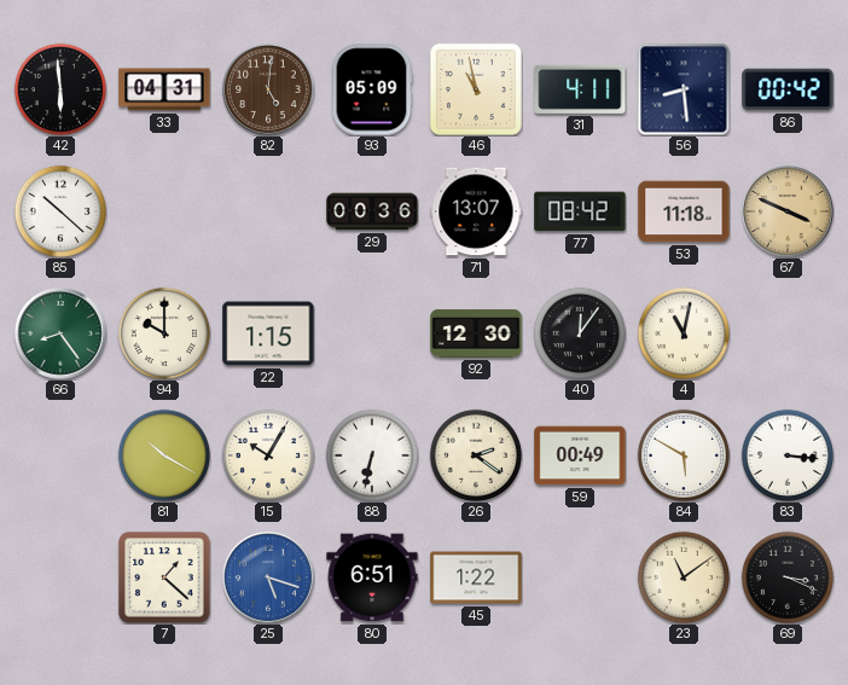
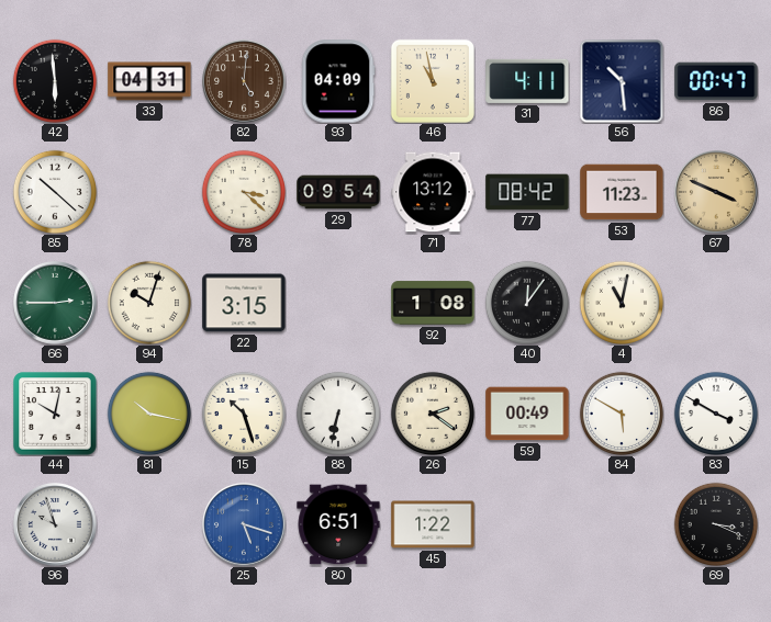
93: 05:09 -> 04:09 (338, 81)
56: 8:29 -> 10:29 (622, 81)
86: 00:42 -> 00:47 (716, 81)
78: none -> 3:22 (244, 191)
29: 00:36 -> 09:54 (338, 192)
71: 13:07 -> 13:12 (433, 192)
53: 11:18 -> 11:23 (622, 192)
66: 8:24 -> 2:45 (56, 304)
94: 10:00 -> 10:03 (149, 302)
22: 1:15 -> 3:15 (244, 303)
92: 12:30 -> 1:08 (433, 303)
44: none -> 10:02 (55, 414)
81: 10:20 -> 10:17 (149, 412)
15: 10:05 -> 10:27 (244, 412)
83: 3:16 -> 3:50 (716, 412)
96: none -> 9:57 (56, 525)
7: 1:22 -> none (164, 577)
23: 11:09 -> none (684, 576)
